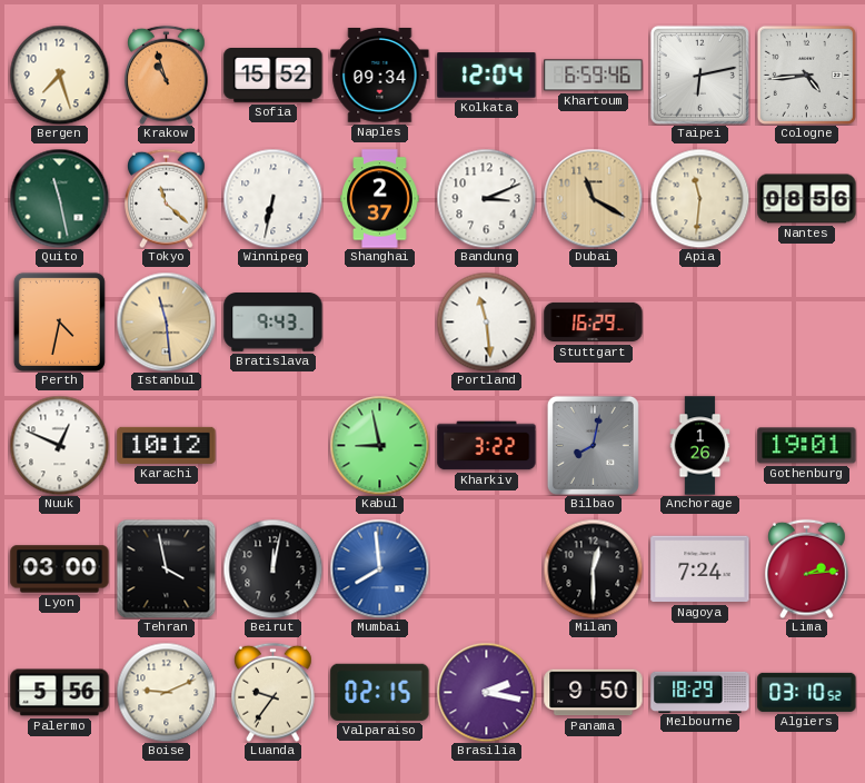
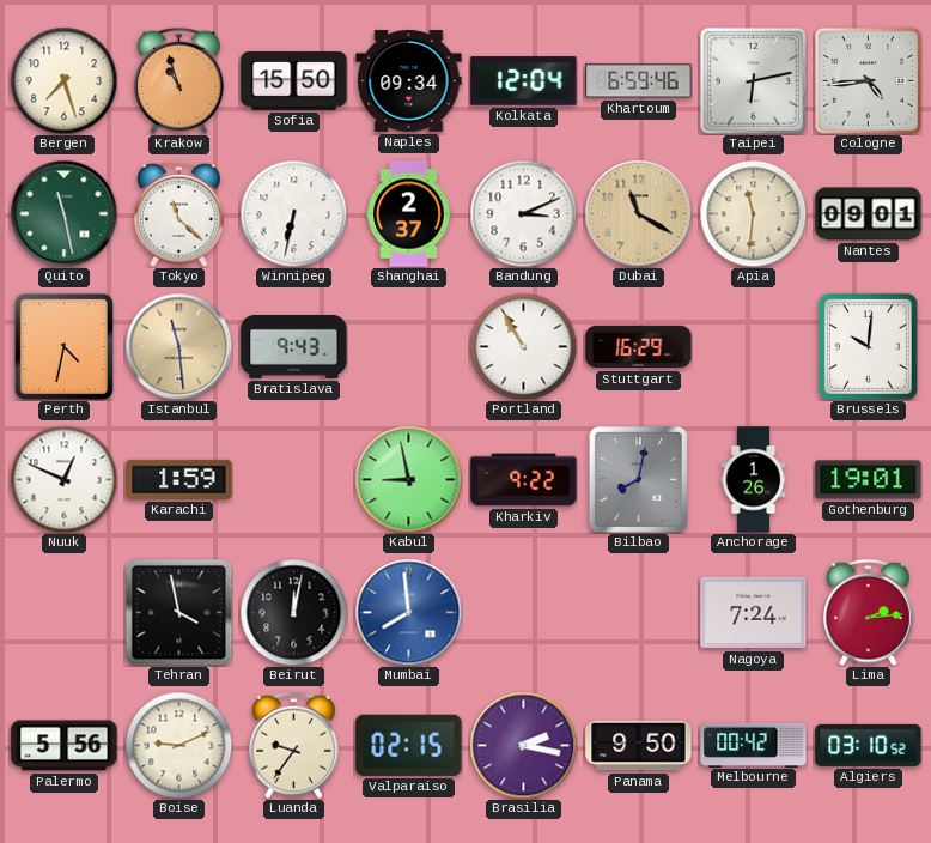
Sofia: 15:52 -> 15:50 (294, 81)
Nantes: 08:56 -> 09:01 (869, 214)
Portland: 11:29 -> 10:55 (523, 346)
Brussels: none -> 10:01 (868, 346)
Karachi: 10:12 -> 1:59 (179, 479)
Kharkiv: 3:22 -> 9:22 (524, 480)
Lyon: 03:00 -> none (60, 569)
Milan: 12:30 -> none (593, 568)
Melbourne: 18:29 -> 00:42 (754, 745)
